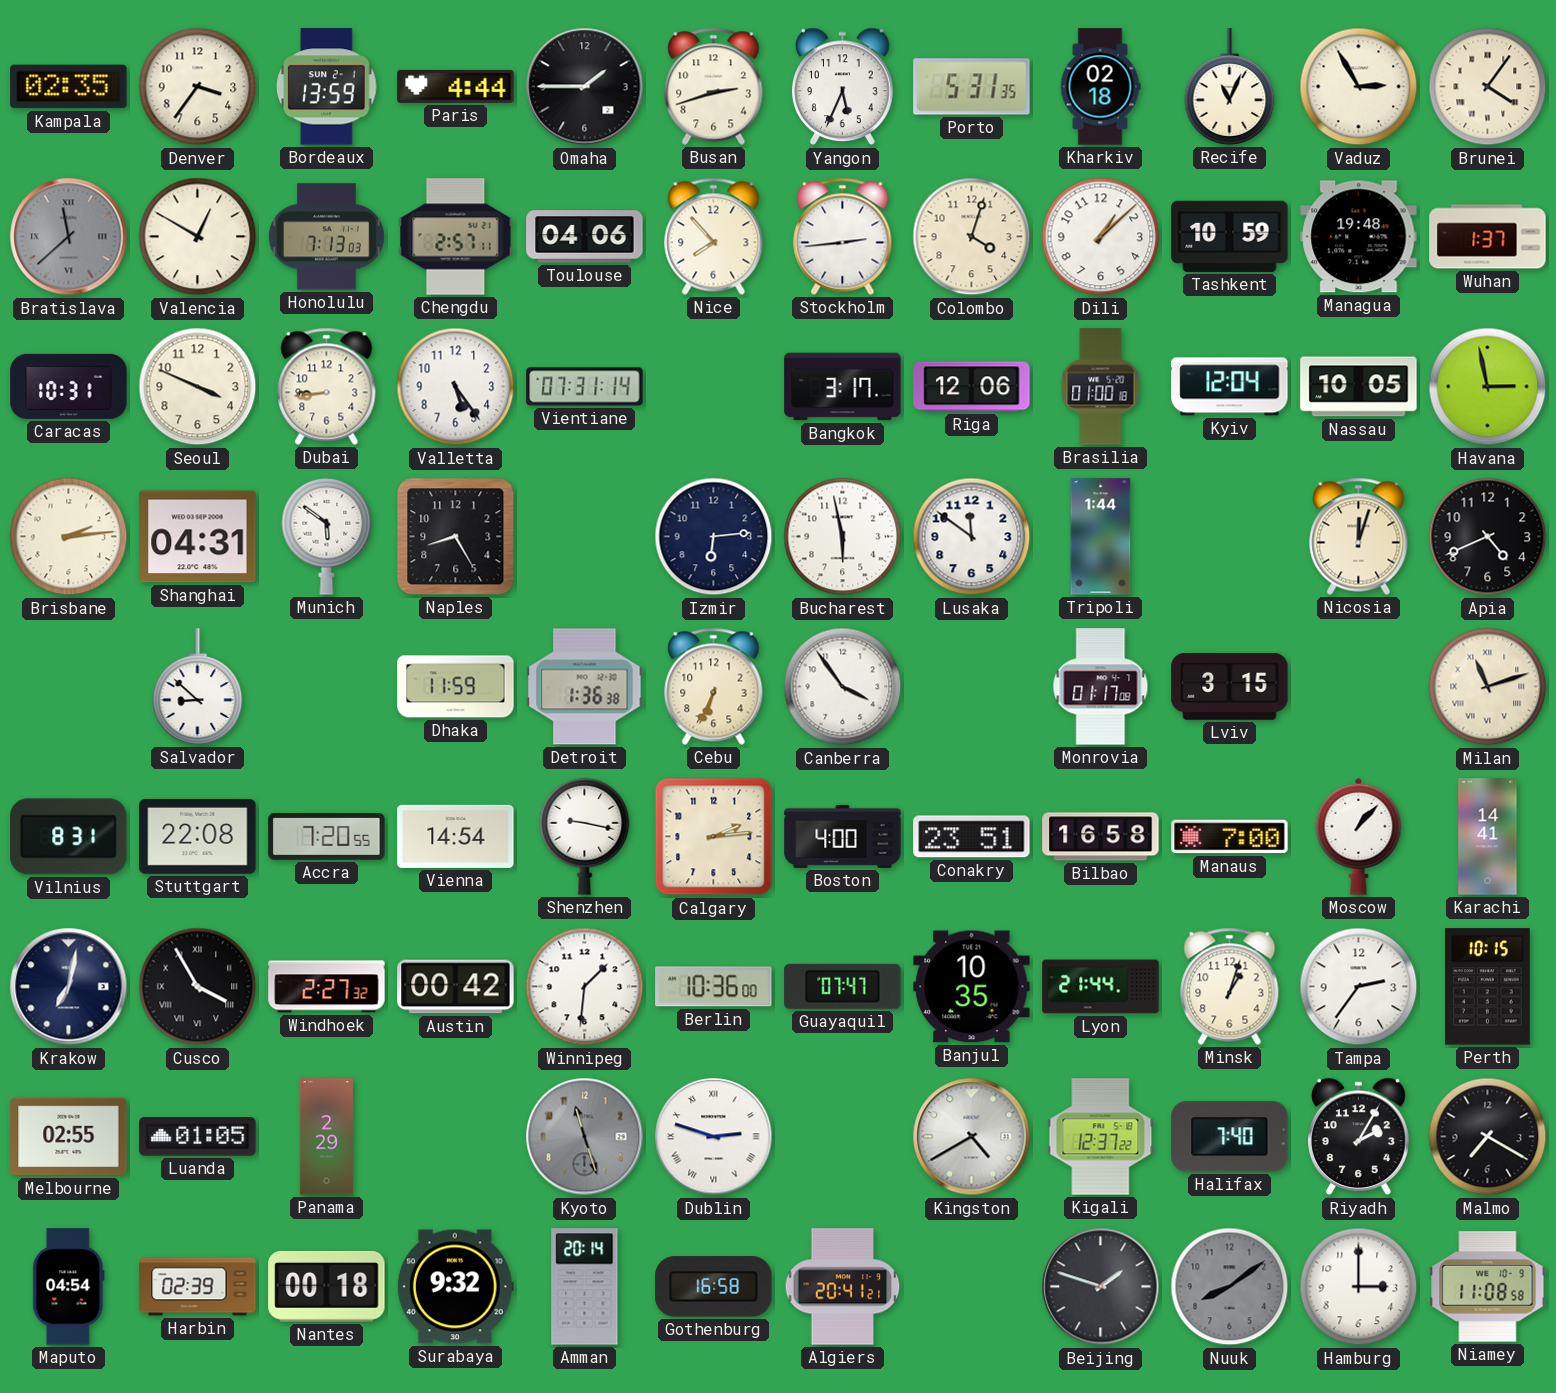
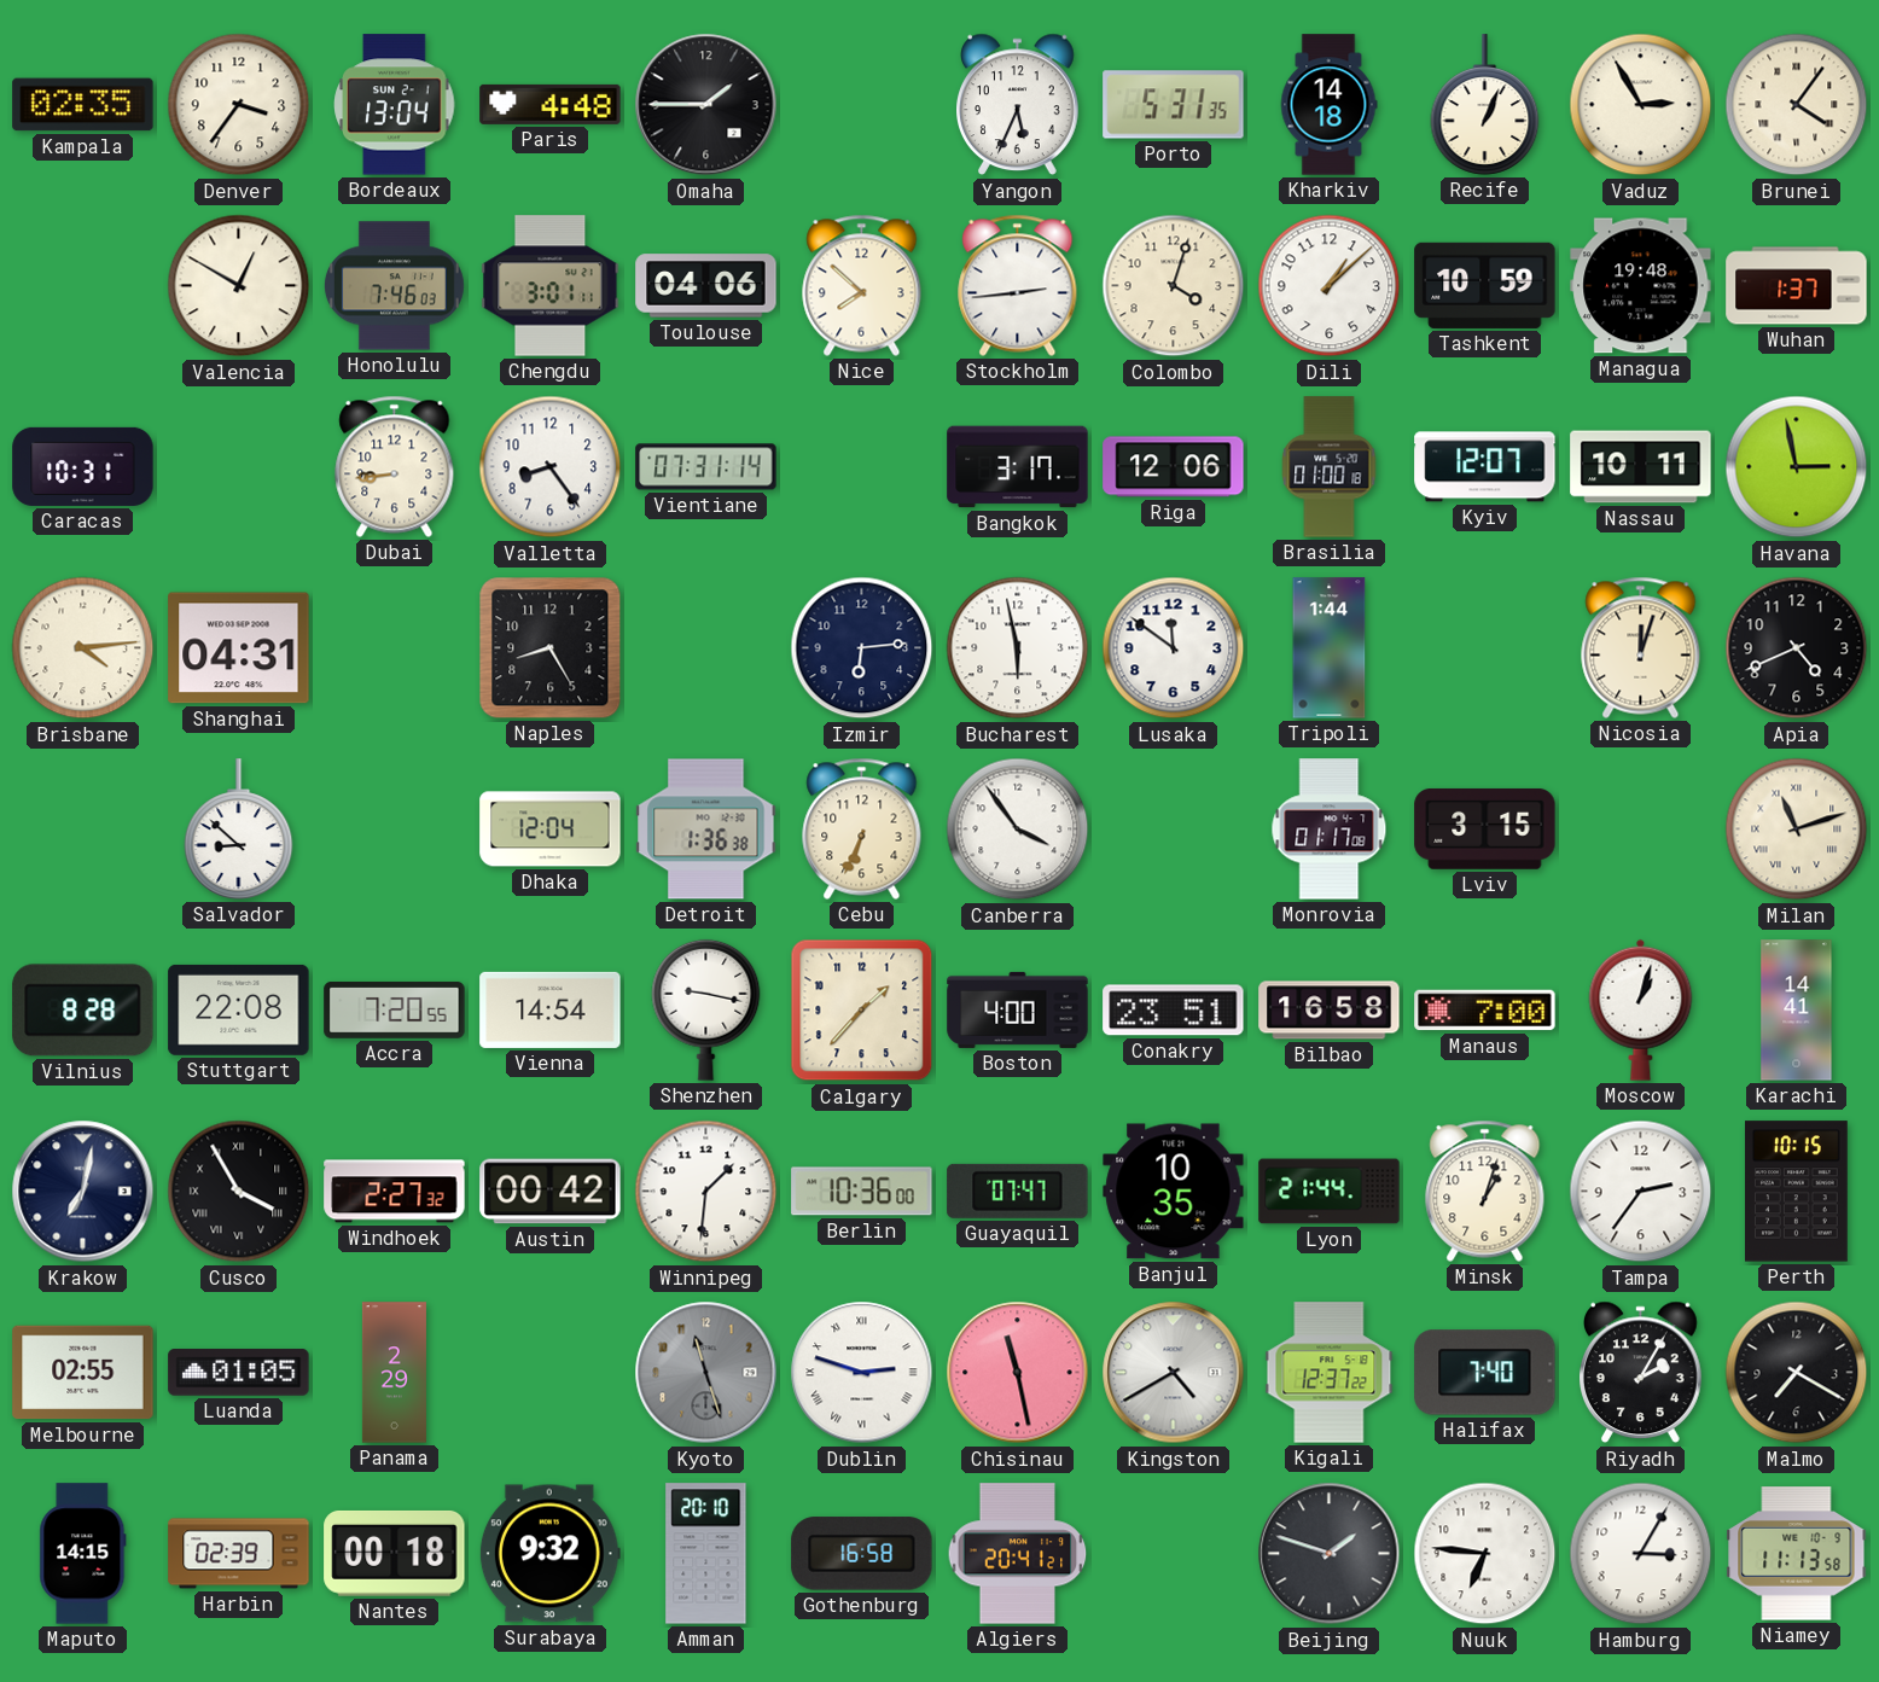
Bordeaux: 13:59 -> 13:04 (395, 105)
Paris: 4:44 -> 4:48 (551, 104)
Busan: 2:42 -> none (714, 86)
Kharkiv: 02:18 -> 14:18 (1328, 105)
Recife: 11:04 -> 1:04 (1485, 105)
Bratislava: 11:38 -> none (69, 237)
Honolulu: 7:13 -> 7:46 (394, 286)
Chengdu: 2:57 -> 3:01 (551, 286)
Nice: 7:53 -> 7:52 (862, 285)
Seoul: 3:49 -> none (198, 387)
Valletta: 5:24 -> 8:24 (551, 467)
Kyiv: 12:04 -> 12:07 (1485, 467)
Nassau: 10:05 -> 10:11 (1641, 467)
Brisbane: 2:14 -> 4:14 (83, 648)
Munich: 5:51 -> none (327, 536)
Dhaka: 11:59 -> 12:04 (551, 830)
Vilnius: 8:31 -> 8:28 (83, 1011)
Calgary: 2:14 -> 1:37 (862, 1011)
Moscow: 1:07 -> 1:03 (1641, 1009)
Chisinau: none -> 11:28 (1018, 1373)
Maputo: 04:54 -> 14:15 (83, 1554)
Amman: 20:14 -> 20:10 (706, 1554)
Nuuk: 8:09 -> 6:46 (1485, 1554)
Nuuk dial: grey -> white (1485, 1554)
Hamburg: 3:00 -> 3:05 (1641, 1554)
Niamey: 11:08 -> 11:13 (1797, 1554)
